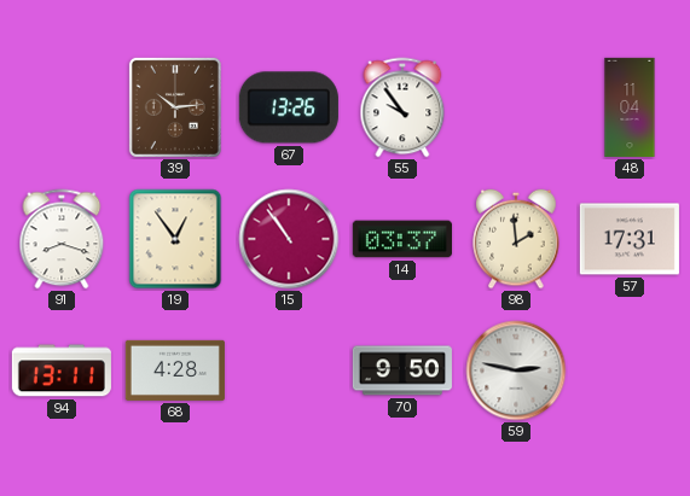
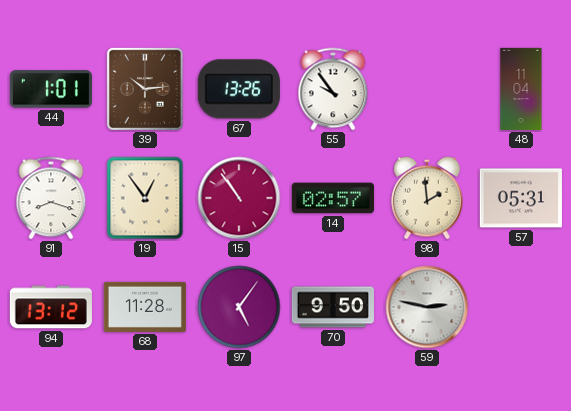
44: none -> 1:01 (51, 89)
14: 03:37 -> 02:57 (333, 198)
57: 17:31 -> 05:31 (521, 198)
94: 13:11 -> 13:12 (51, 307)
68: 4:28 -> 11:28 (145, 307)
97: none -> 5:06 (239, 307)
